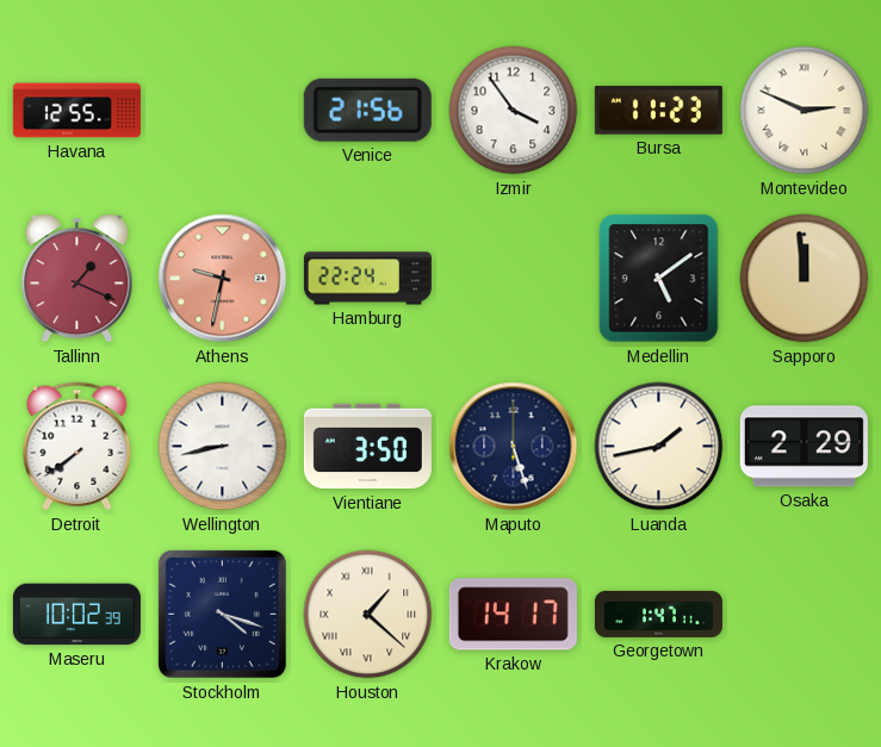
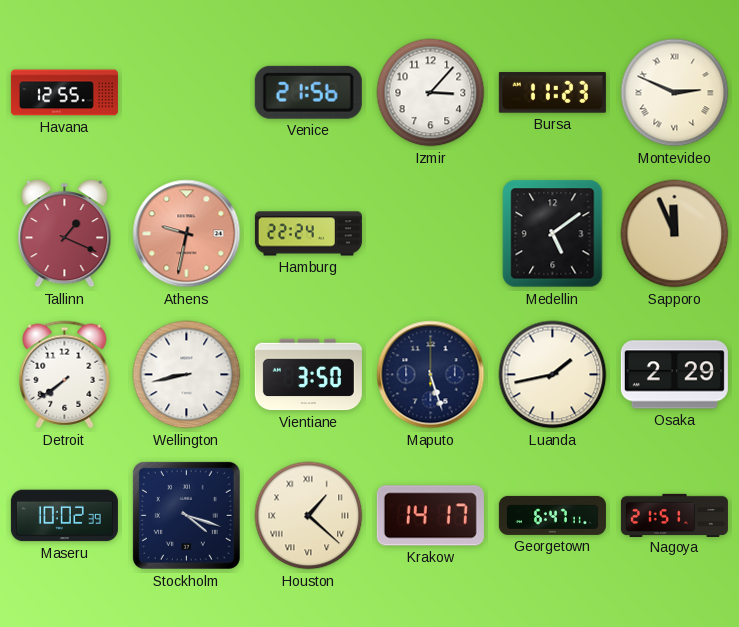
Izmir: 3:54 -> 3:07 (431, 93)
Sapporo: 11:59 -> 11:56 (675, 234)
Georgetown: 1:47 -> 6:47 (552, 515)
Nagoya: none -> 21:51 (674, 515)
